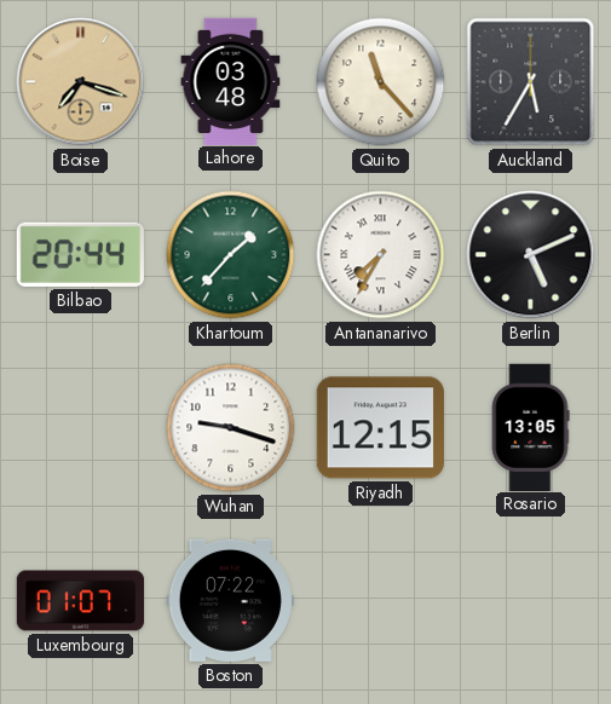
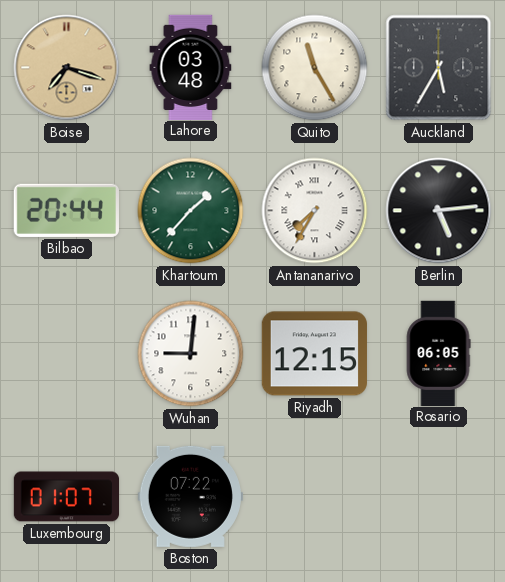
Quito: 11:23 -> 11:25 (315, 68)
Berlin: 5:11 -> 5:14 (439, 211)
Wuhan: 9:18 -> 9:01 (191, 354)
Rosario: 13:05 -> 06:05 (438, 353)
